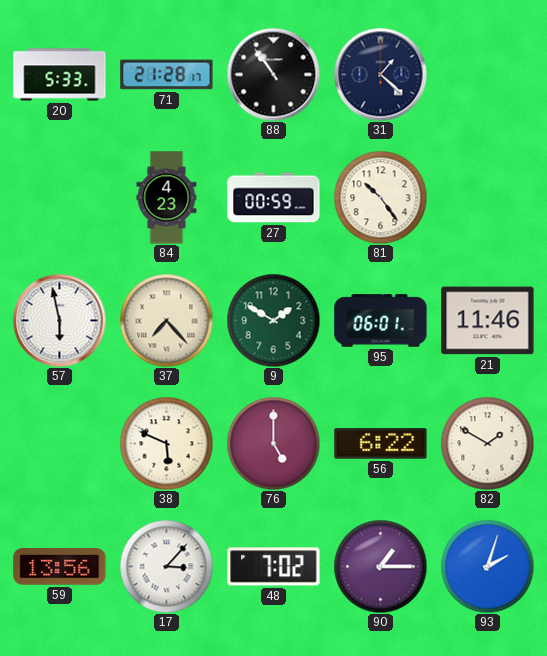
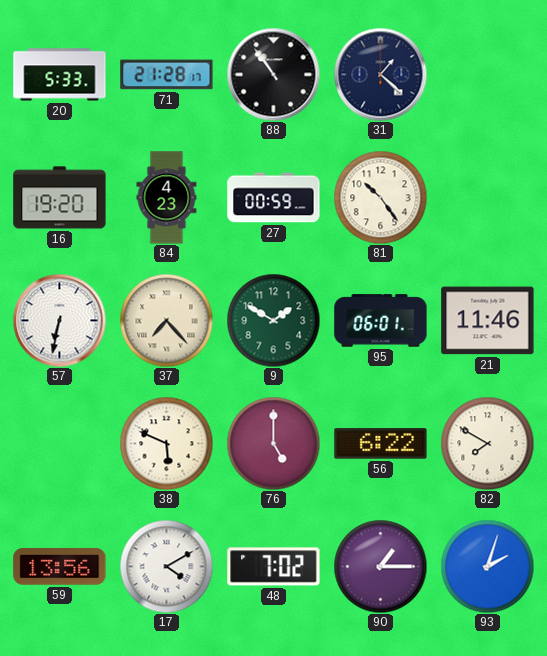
16: none -> 19:20 (60, 198)
57: 5:58 -> 6:32 (59, 320)
82: 1:50 -> 7:50 (487, 443)
17: 3:07 -> 4:10 (166, 566)
